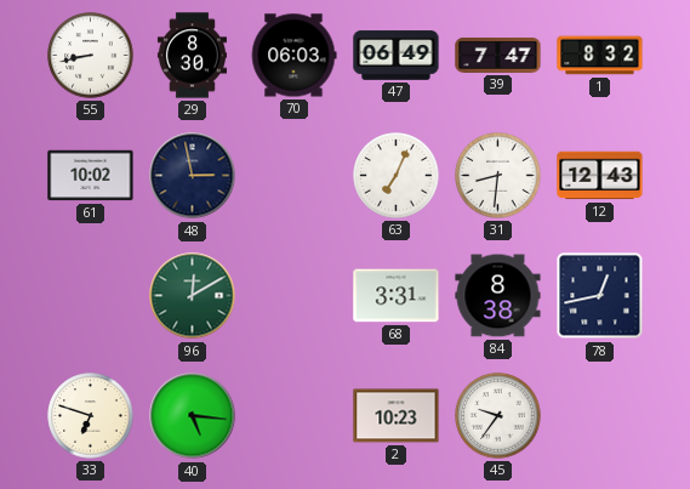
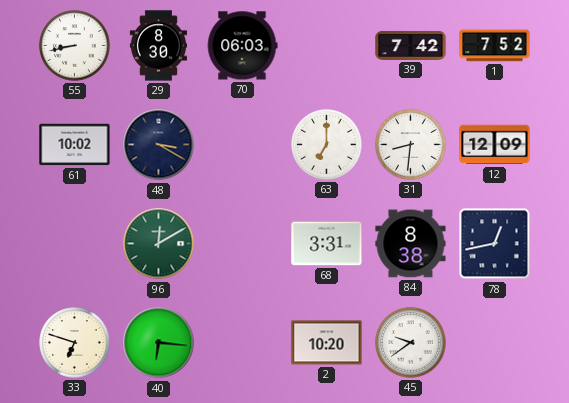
47: 06:49 -> none (397, 56)
39: 7:47 -> 7:42 (411, 45)
1: 8:32 -> 7:52 (495, 46)
48: 2:58 -> 3:20 (159, 145)
63: 7:04 -> 7:00 (327, 145)
12: 12:43 -> 12:09 (495, 145)
40: 5:16 -> 6:16 (159, 343)
2: 10:23 -> 10:20 (327, 343)
45: 9:36 -> 9:39 (411, 343)
